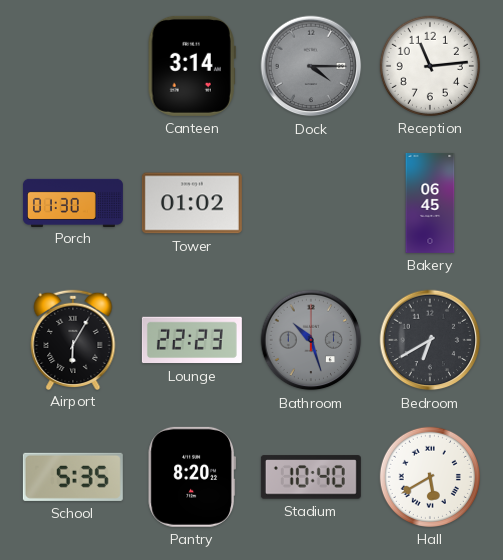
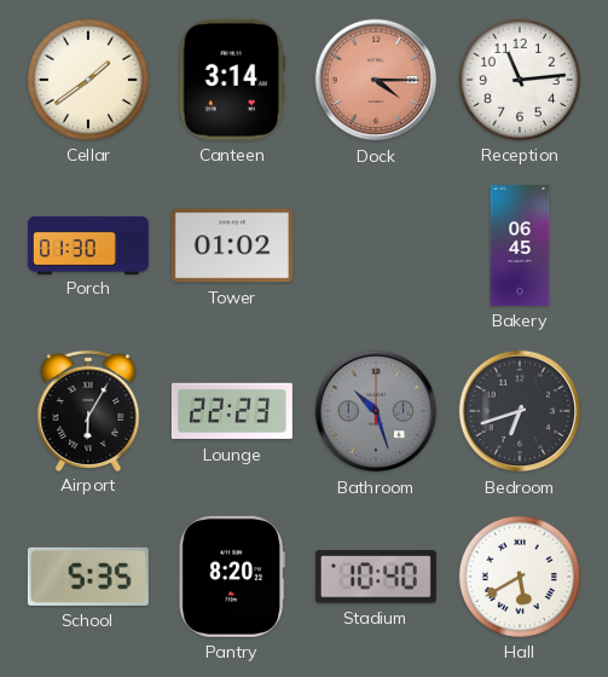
Cellar: none -> 1:39 (88, 80)
Dock dial: grey -> salmon (376, 80)
Bedroom: 6:40 -> 6:42 (520, 411)
